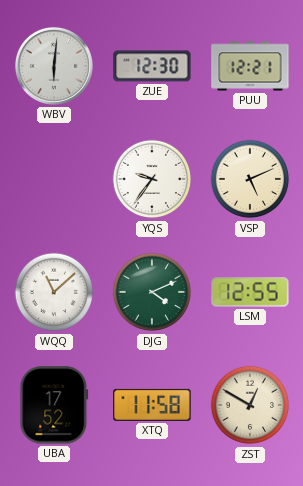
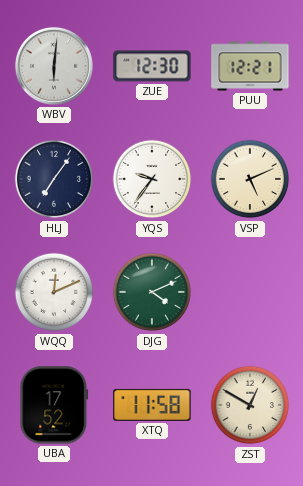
HLJ: none -> 7:06 (54, 179)
WQQ: 11:08 -> 12:11 (54, 292)
LSM: 12:55 -> none (250, 292)
